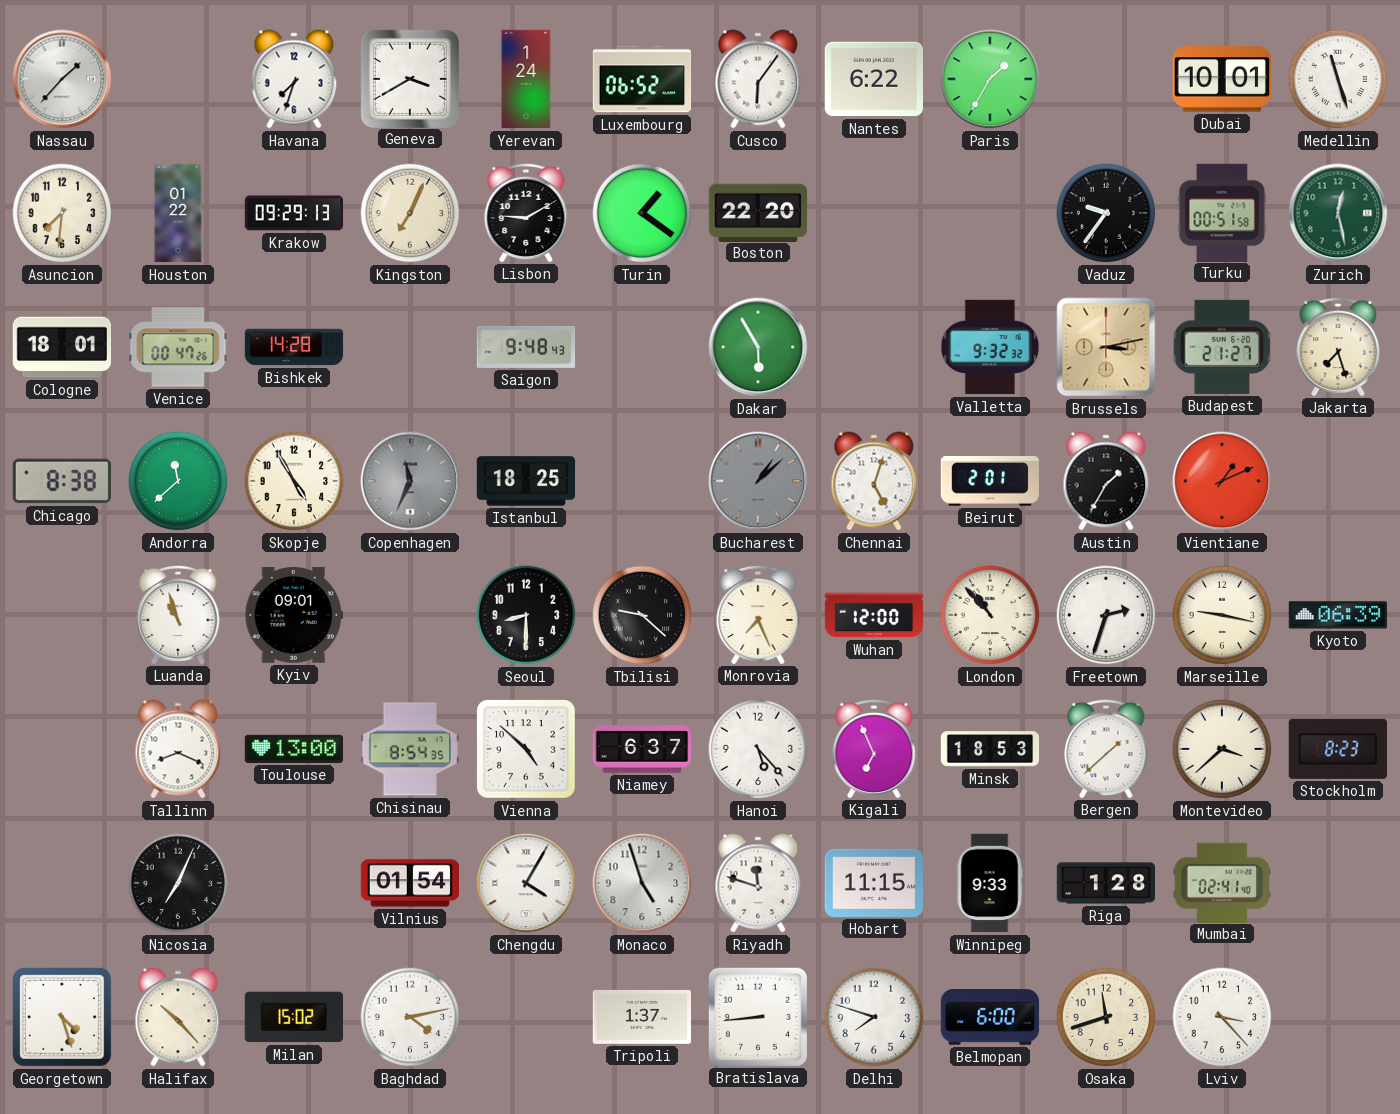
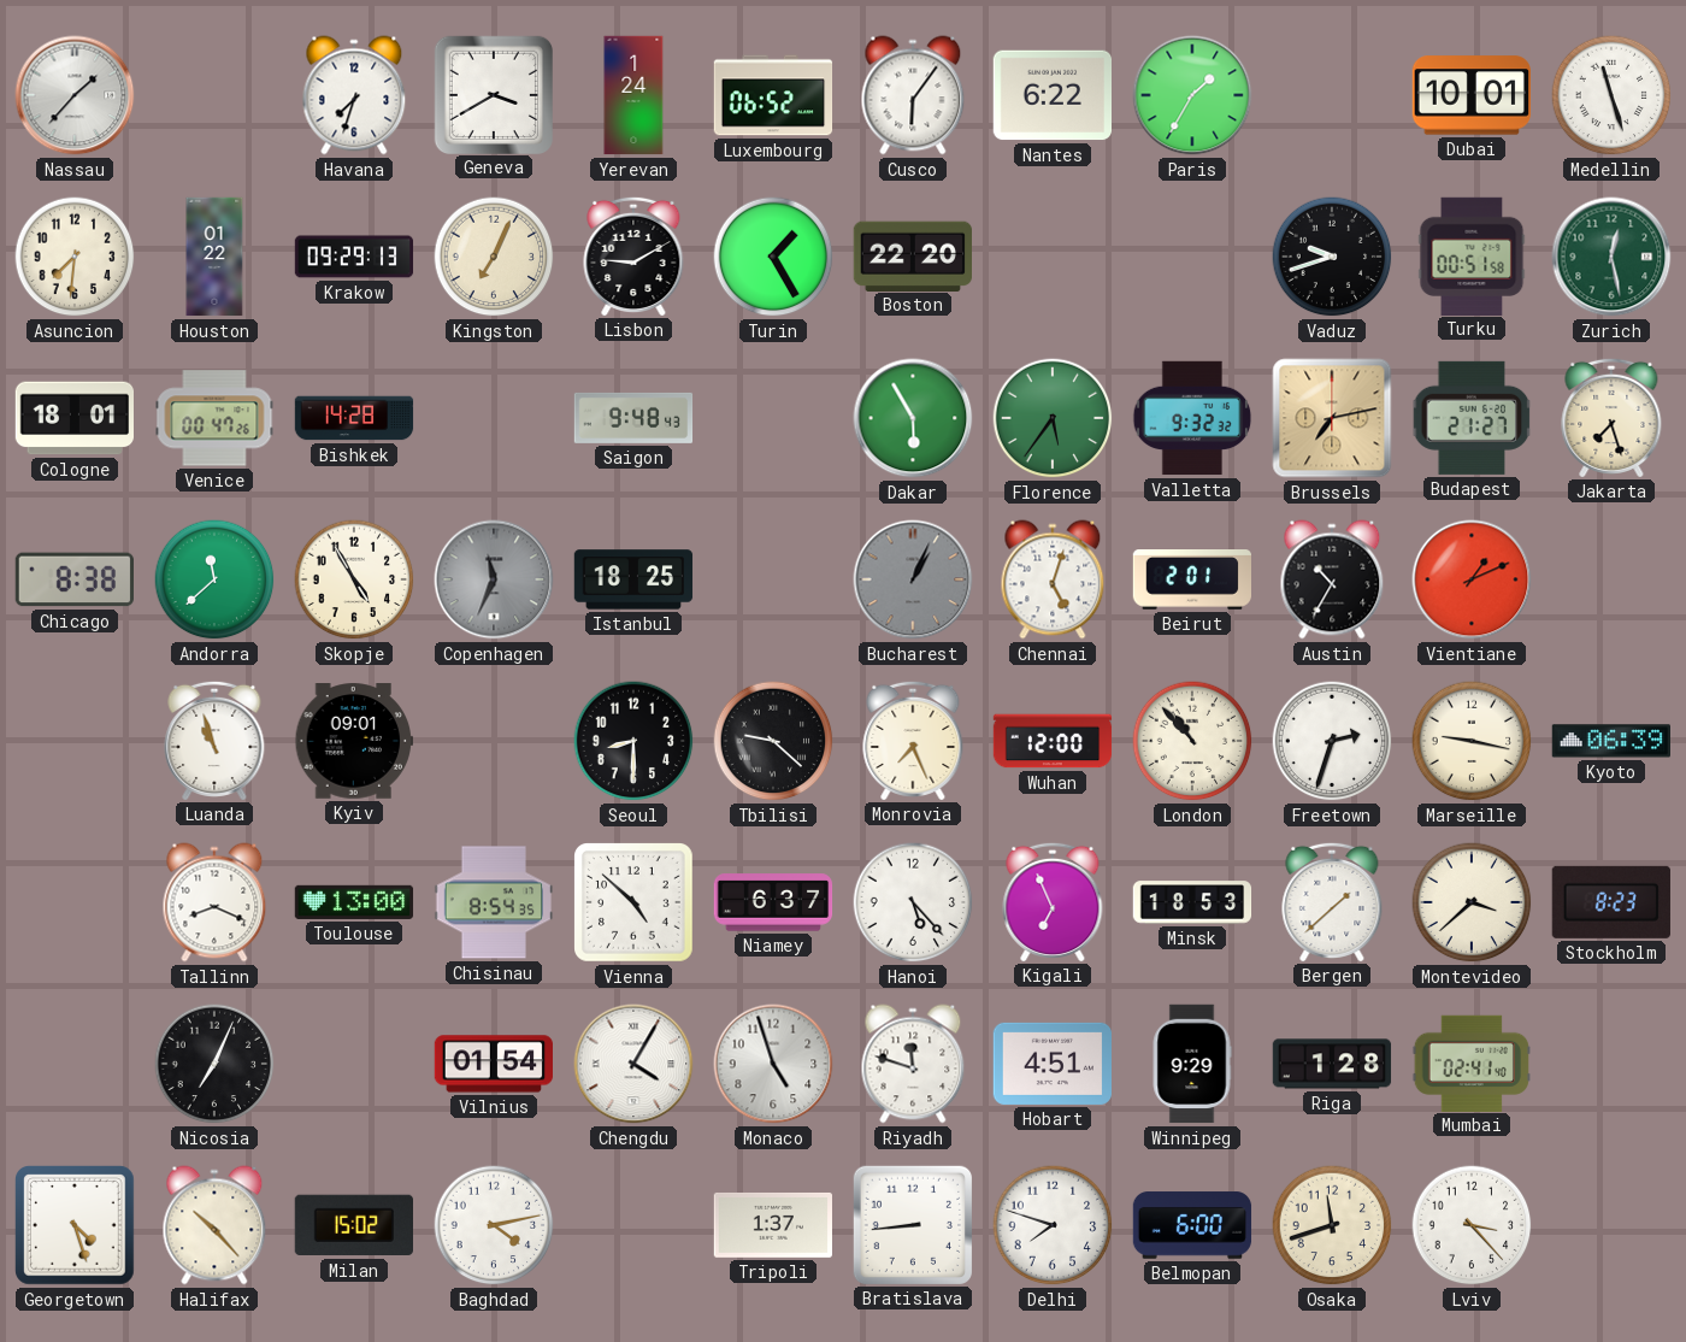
Turin: 1:21 -> 1:25 (773, 257)
Vaduz: 9:36 -> 9:42 (1332, 257)
Florence: none -> 5:36 (1053, 418)
Brussels: 3:13 -> 7:13 (1332, 418)
Bucharest: 1:08 -> 1:04 (913, 579)
Austin: 1:35 -> 10:35 (1332, 579)
Hobart: 11:15 -> 4:51 (1051, 1064)
Winnipeg: 9:33 -> 9:29 (1192, 1064)
